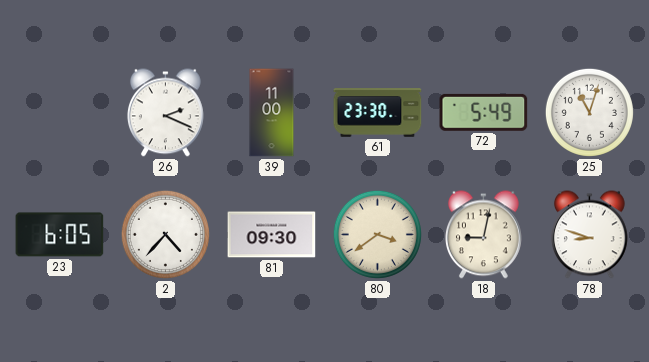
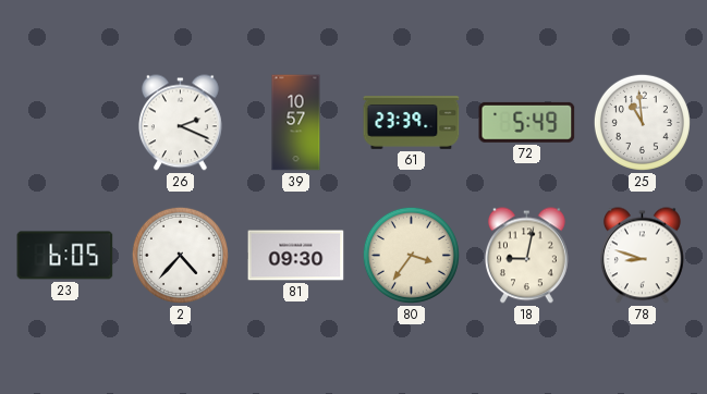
39: 11:00 -> 10:57 (296, 123)
61: 23:30 -> 23:39 (412, 123)
25: 11:03 -> 10:59 (642, 122)
80: 3:39 -> 3:36 (411, 255)
